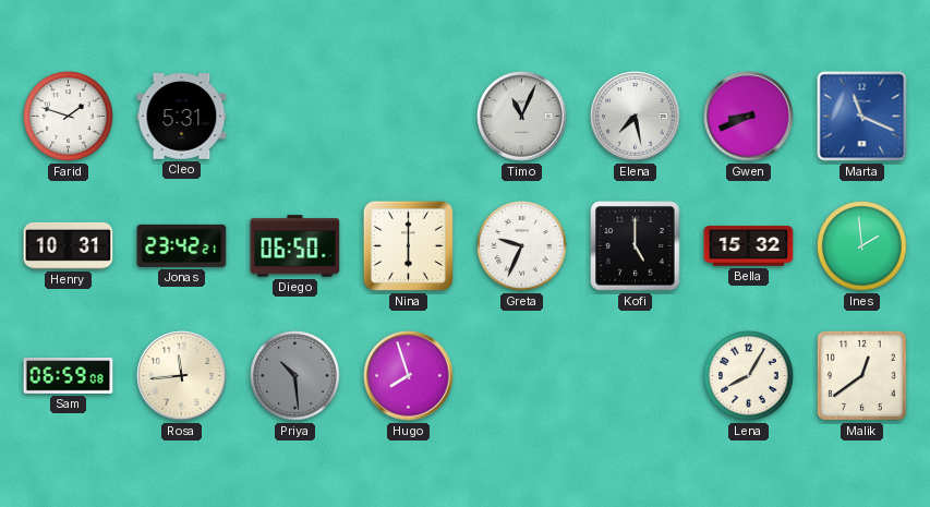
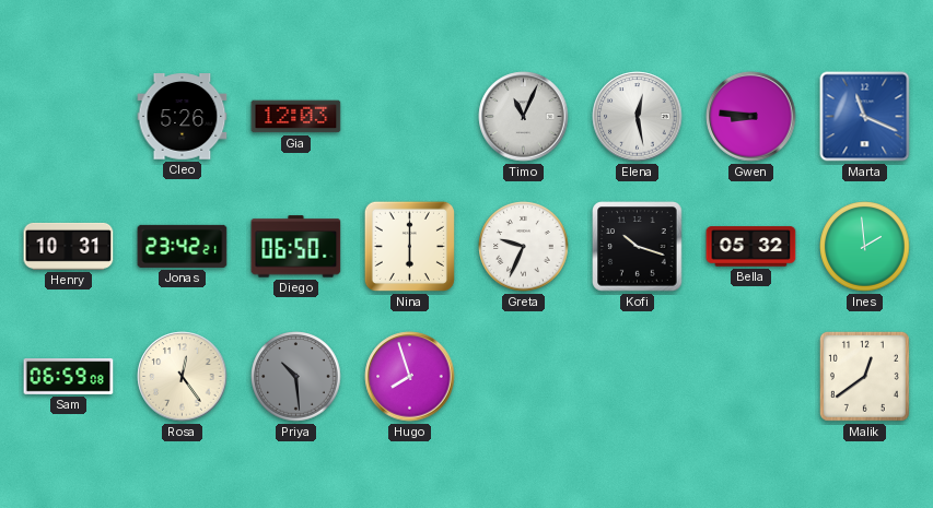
Farid: 1:48 -> none (69, 117)
Cleo: 5:31 -> 5:26 (183, 117)
Gia: none -> 12:03 (296, 117)
Elena: 7:28 -> 12:28 (638, 117)
Gwen: 8:41 -> 8:46 (751, 117)
Kofi: 5:00 -> 10:18 (638, 247)
Bella: 15:32 -> 05:32 (751, 247)
Rosa: 11:44 -> 12:24 (183, 377)
Lena: 8:05 -> none (749, 376)
